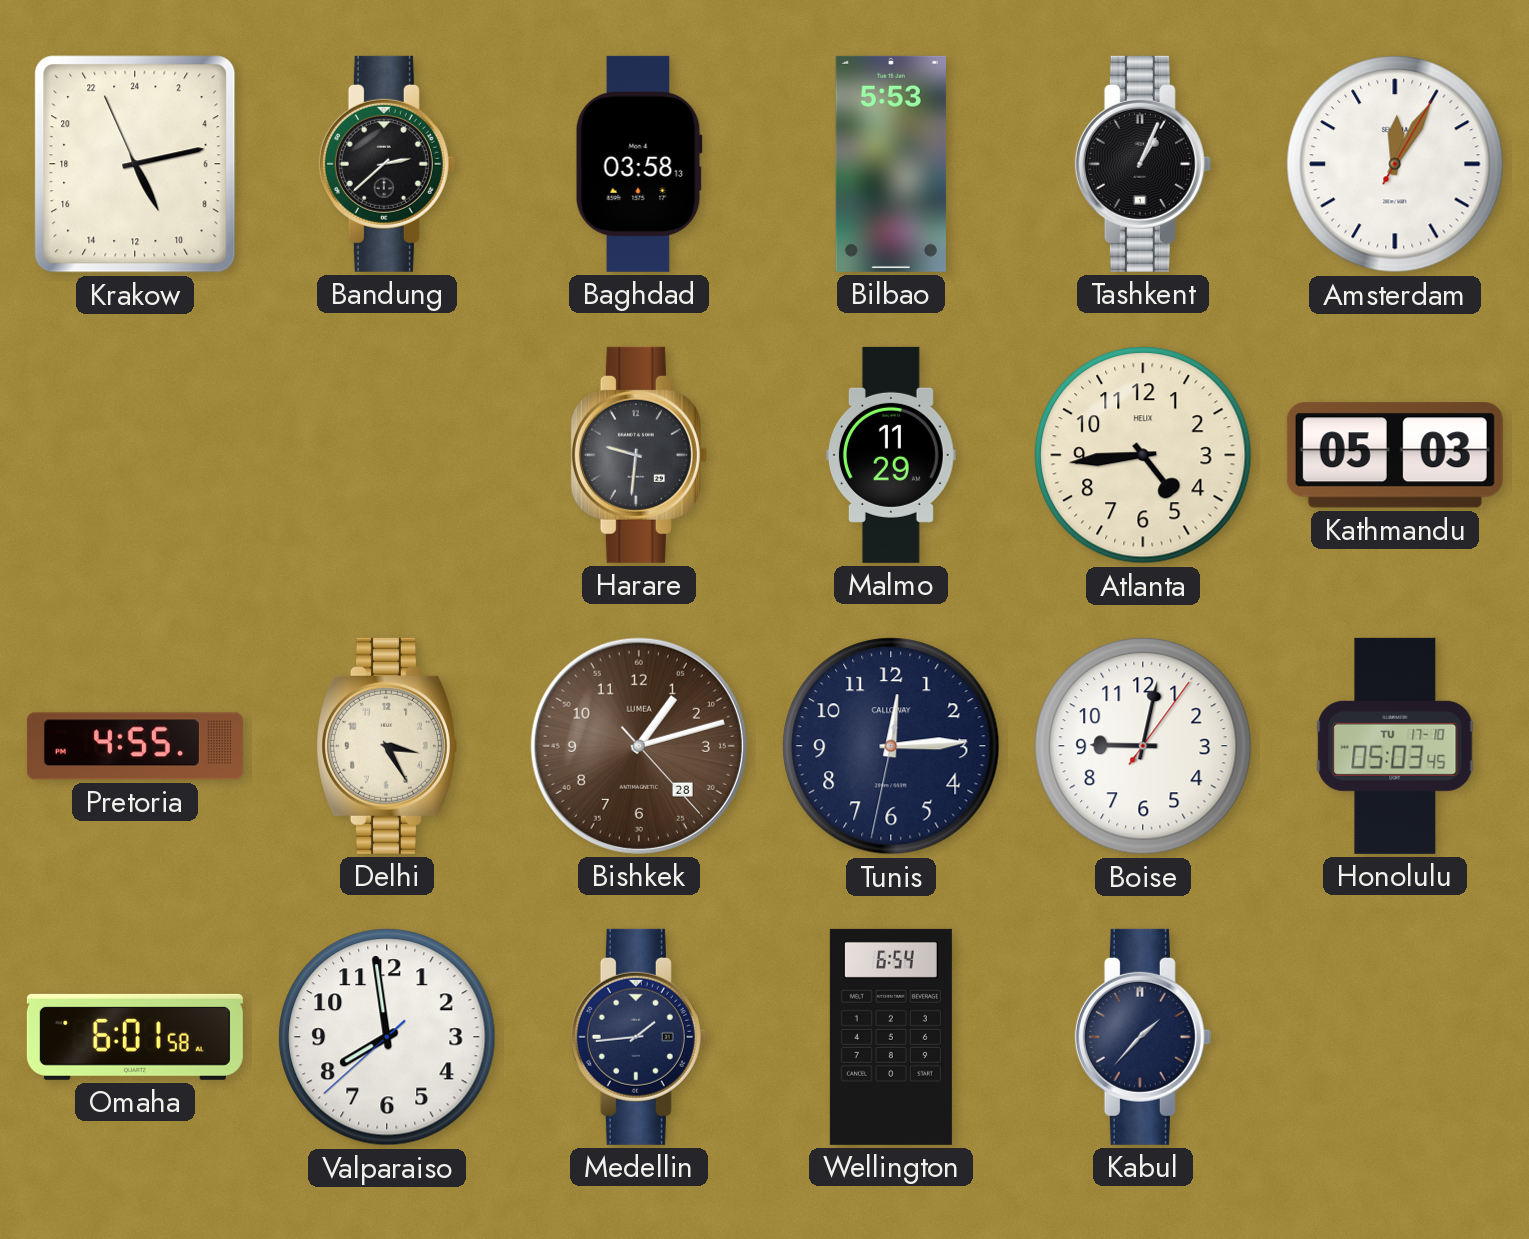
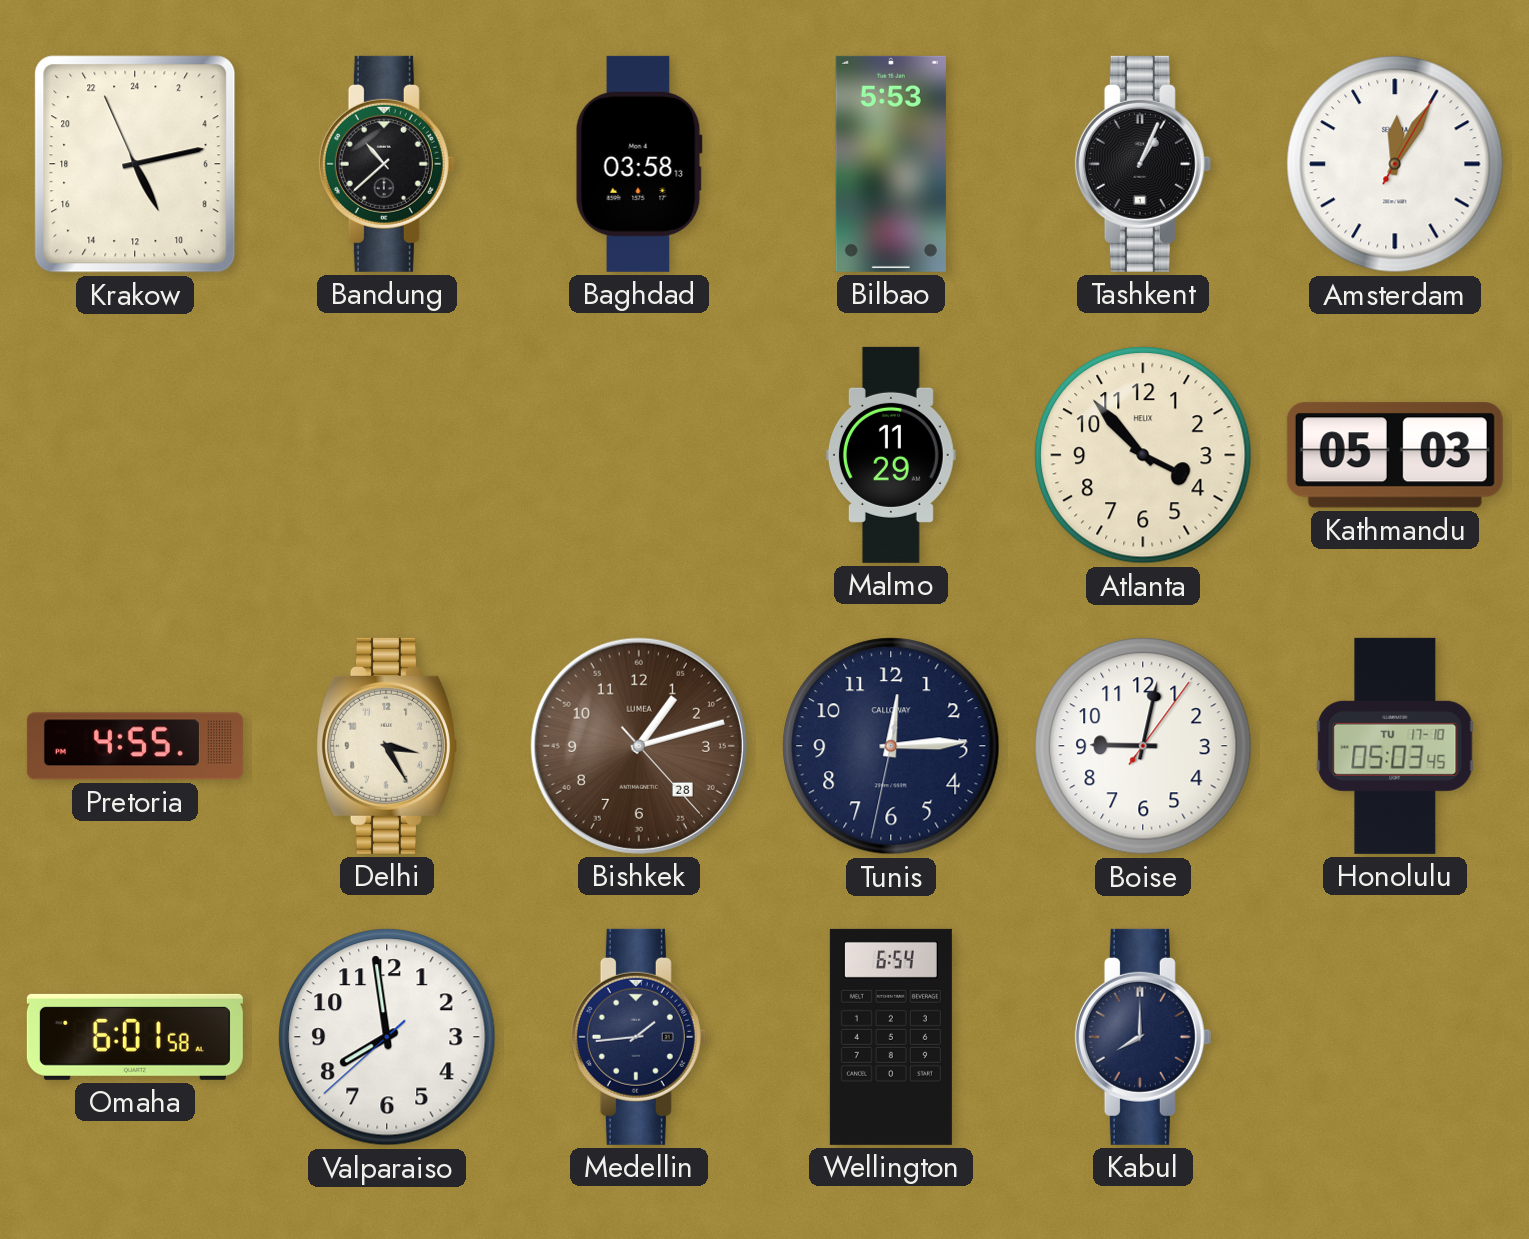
Bandung: 2:38 -> 10:38 (387, 164)
Harare: 9:31 -> none (639, 455)
Atlanta: 4:44 -> 3:53 (1143, 455)
Kabul: 1:37 -> 8:00 (1143, 1037)
